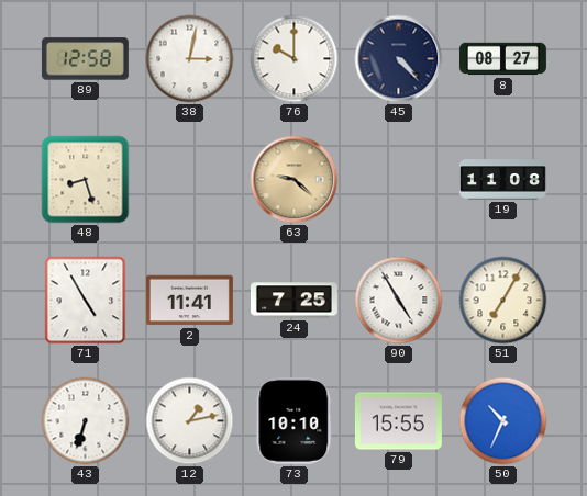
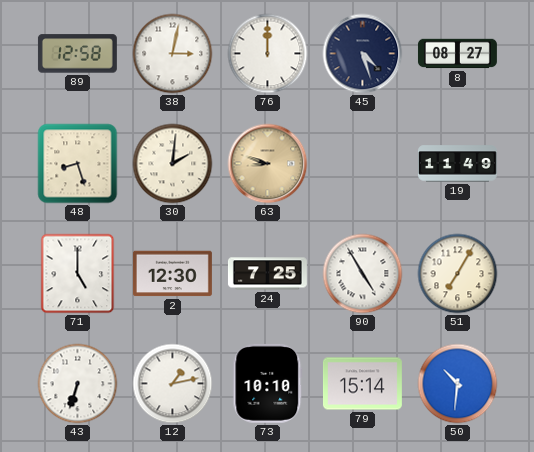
76: 10:00 -> 12:00 (268, 54)
45: 4:23 -> 4:27 (363, 54)
30: none -> 2:01 (173, 164)
63: 9:22 -> 8:48 (268, 164)
19: 11:08 -> 11:49 (457, 164)
71: 4:55 -> 5:00 (78, 274)
2: 11:41 -> 12:30 (172, 274)
79: 15:55 -> 15:14 (362, 384)
50: 10:34 -> 10:31 (458, 384)
